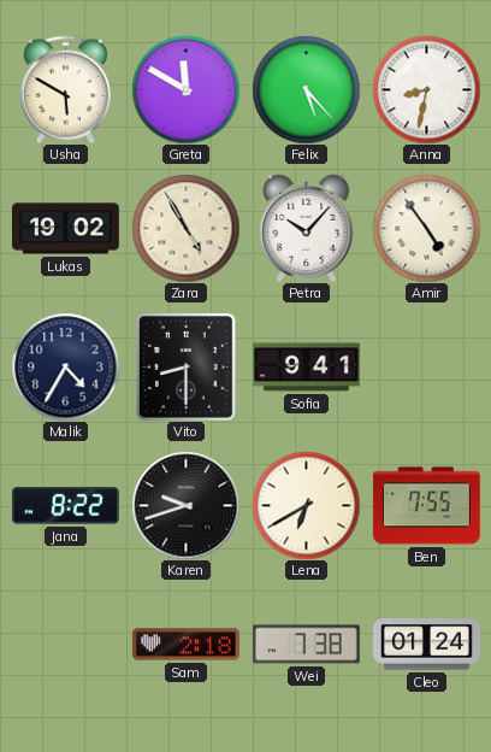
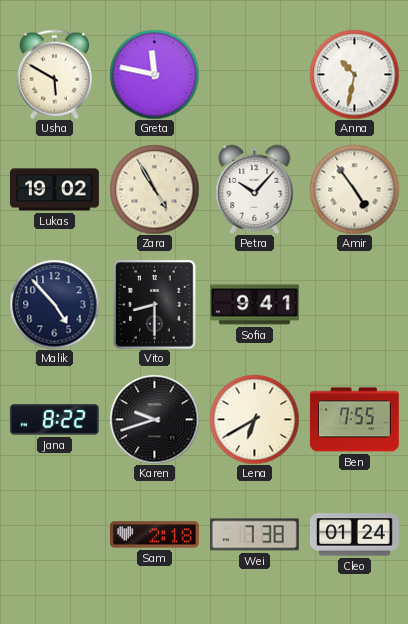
Greta: 11:50 -> 11:47 (154, 74)
Felix: 5:23 -> none (306, 89)
Anna: 8:32 -> 10:32 (354, 74)
Malik: 4:35 -> 4:53 (54, 304)
